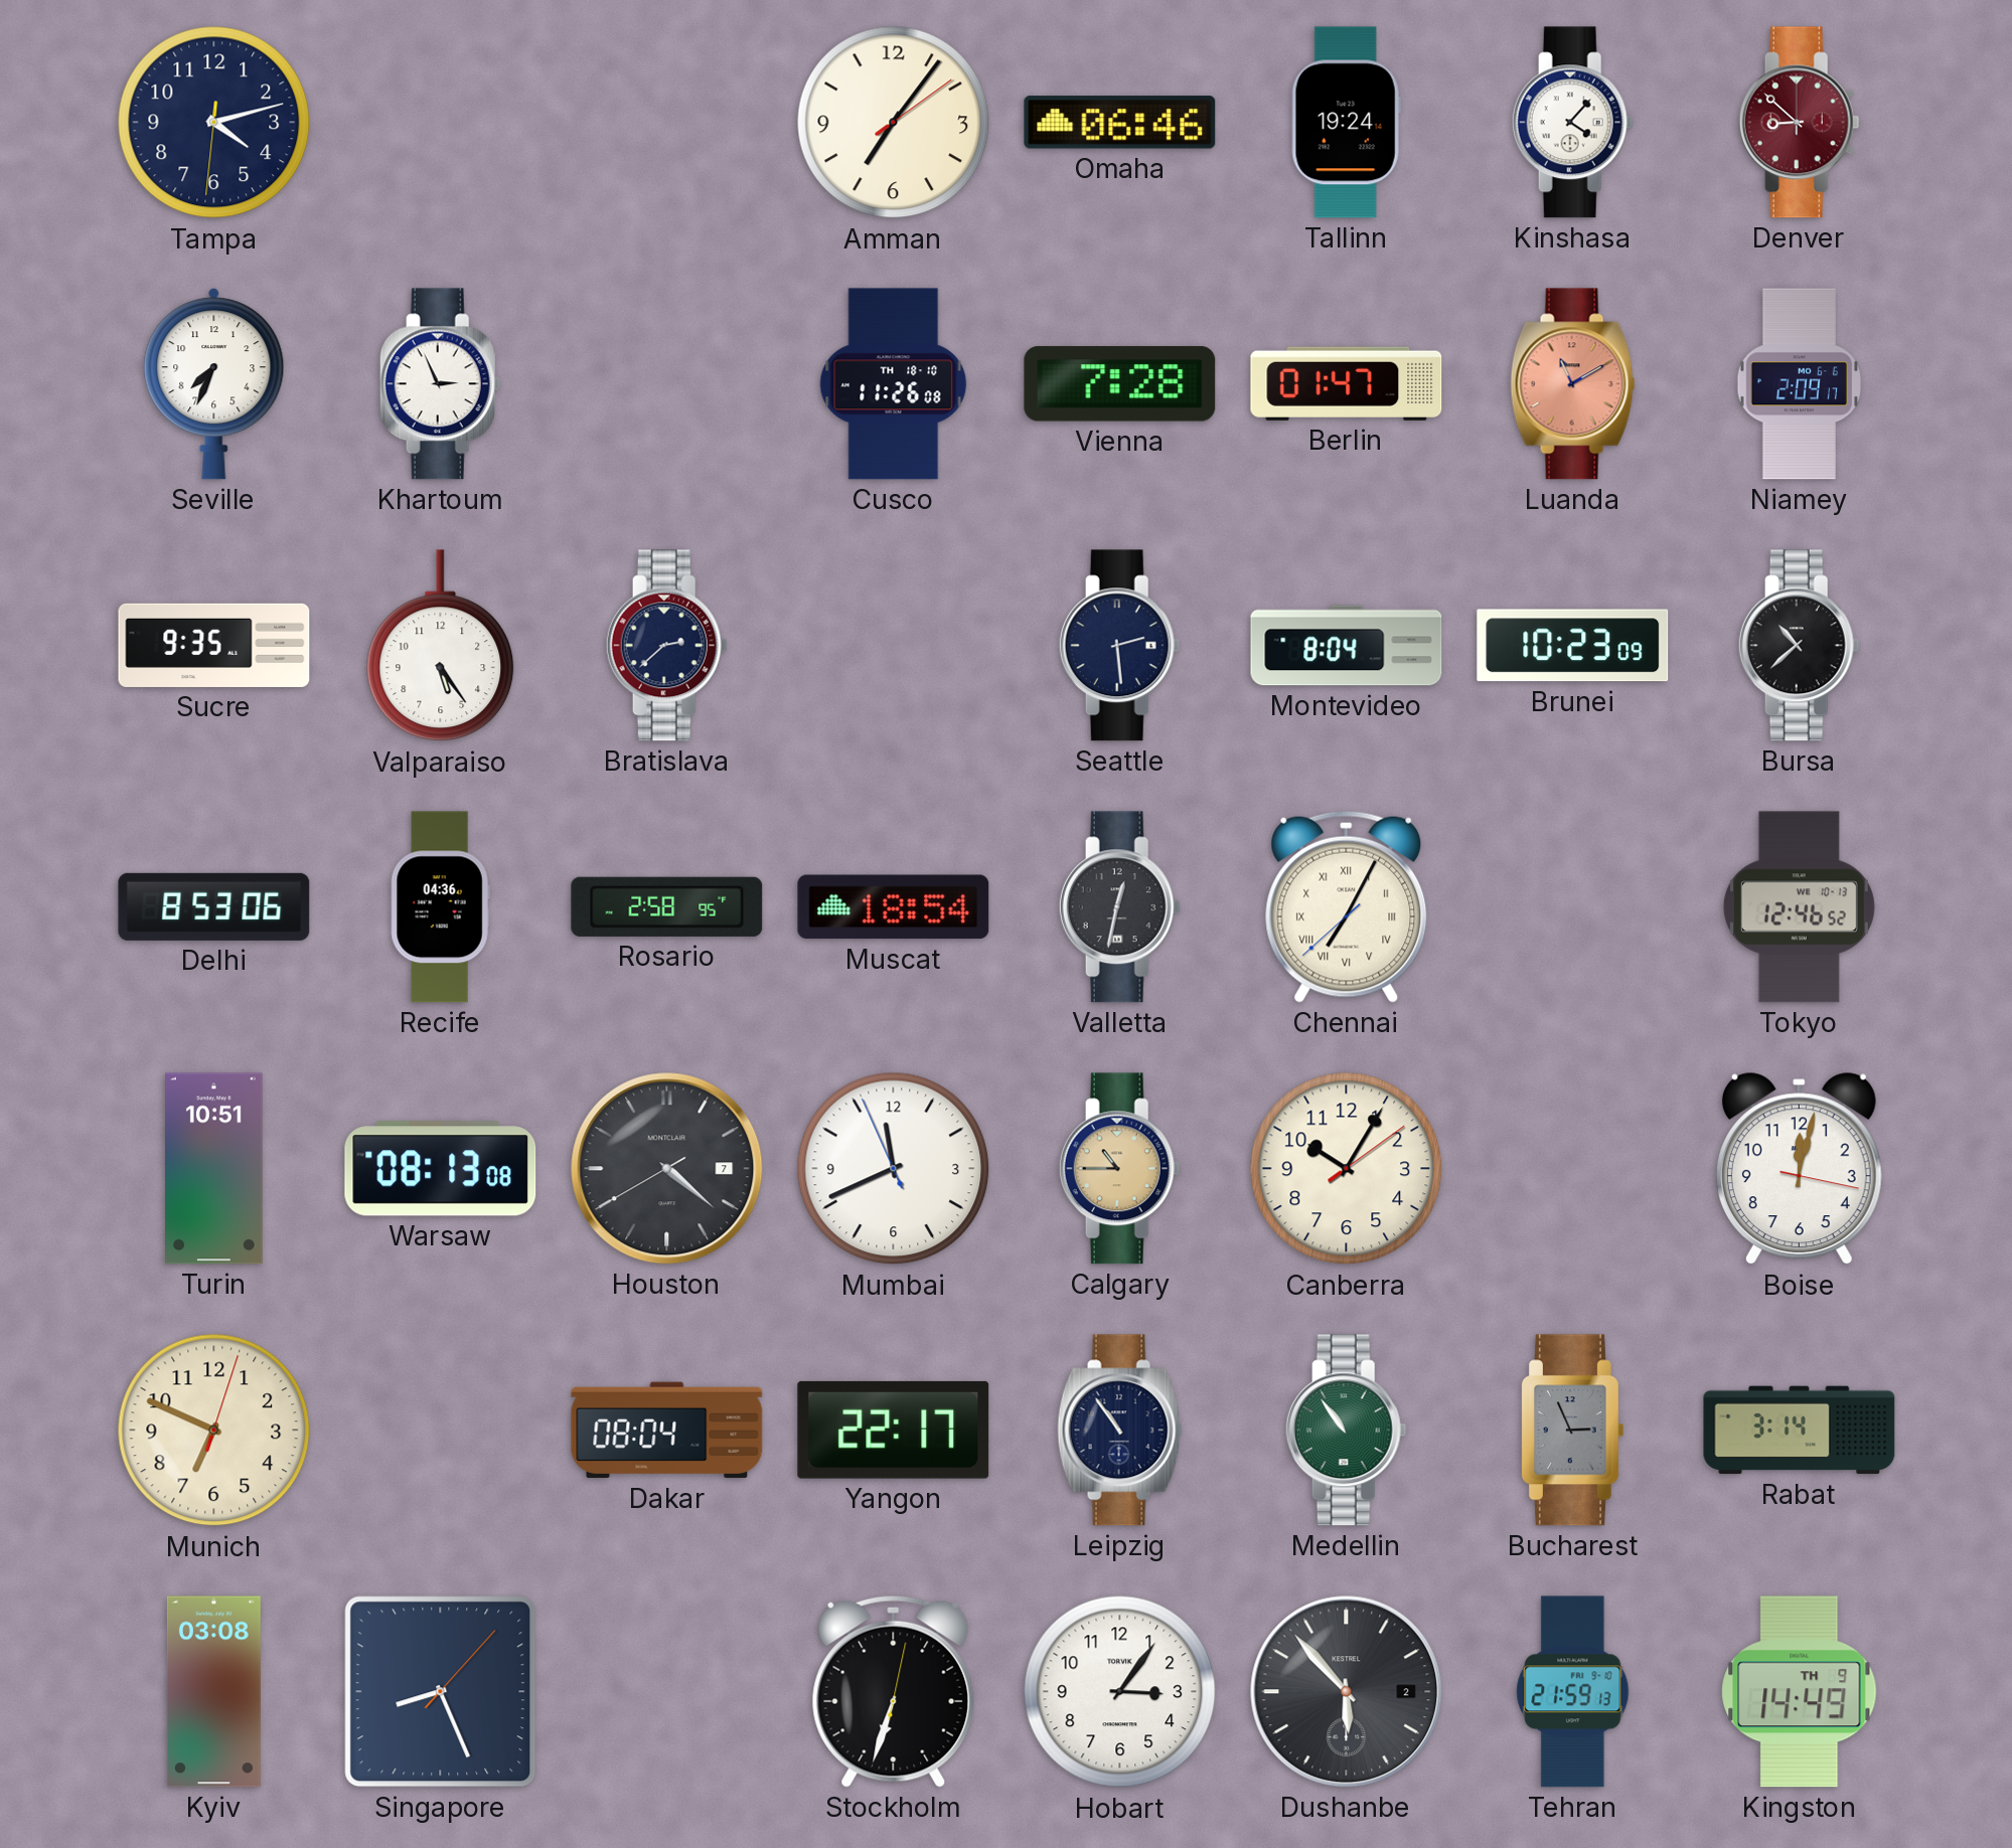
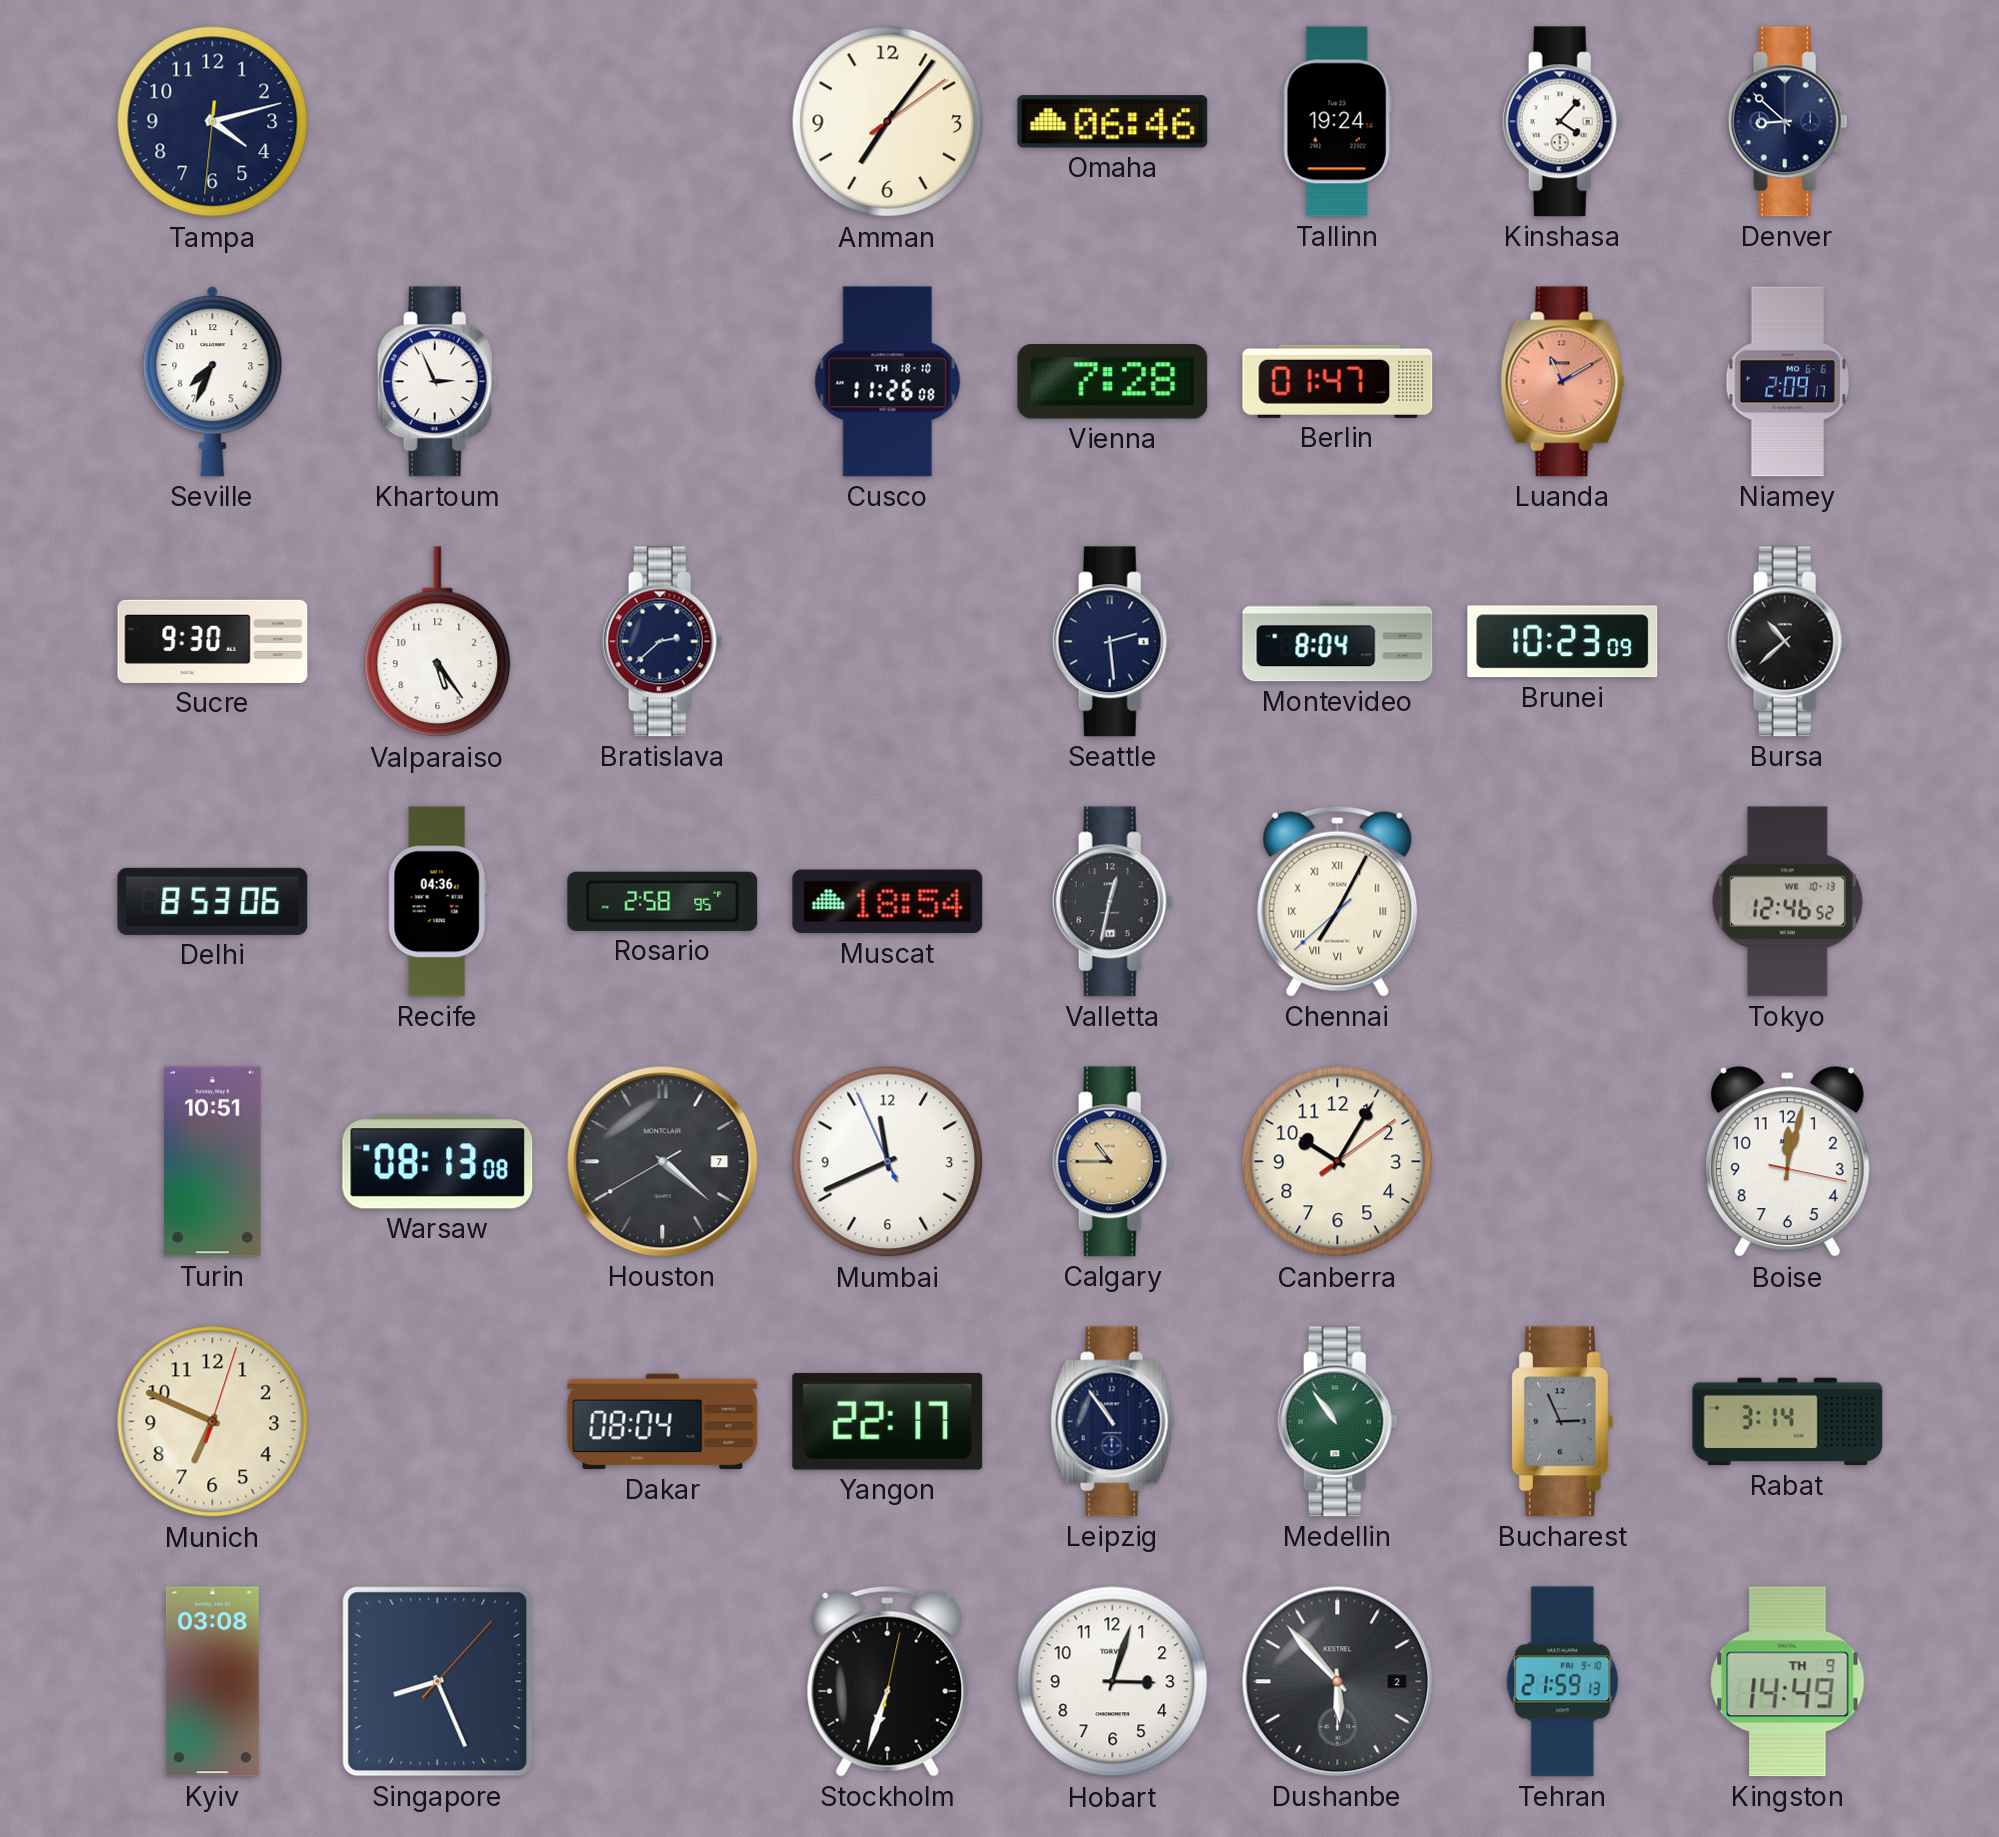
Denver dial: burgundy -> navy (1787, 122)
Sucre: 9:35 -> 9:30 (213, 641)
Hobart: 3:06 -> 3:03 (1113, 1682)
